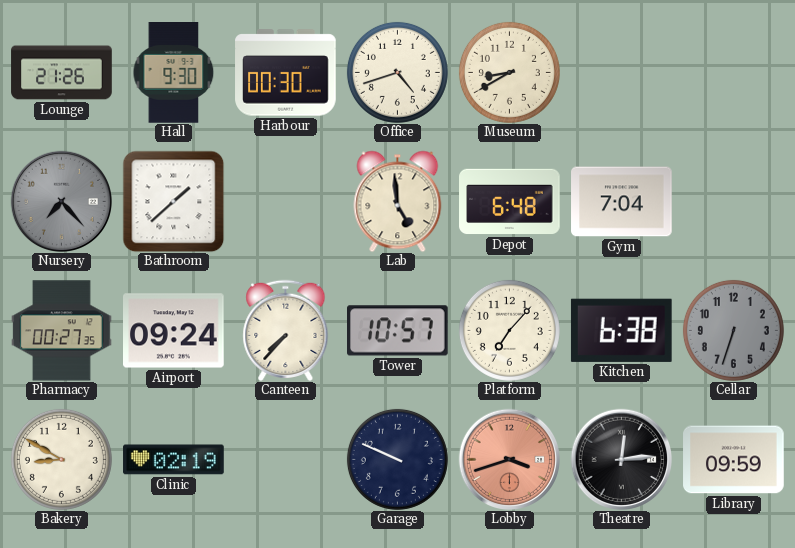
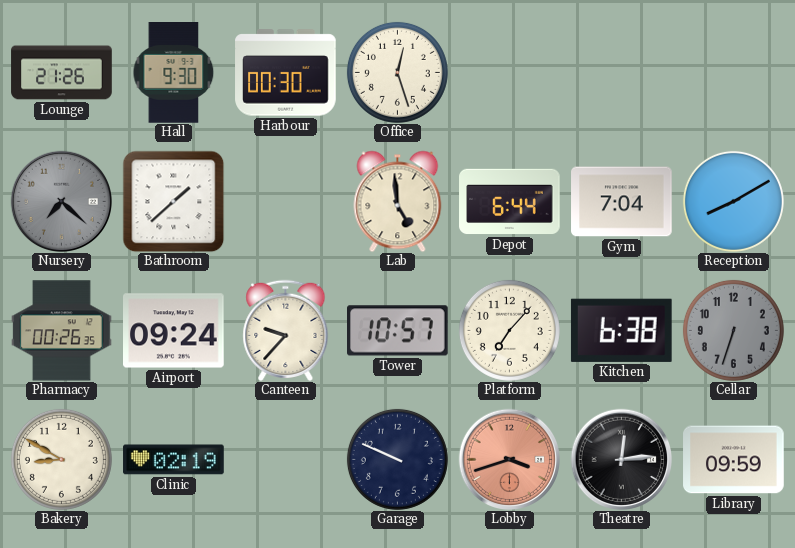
Office: 4:42 -> 12:27 (397, 72)
Museum: 8:40 -> none (509, 72)
Nursery: 7:23 -> 7:22 (61, 201)
Depot: 6:48 -> 6:44 (510, 202)
Reception: none -> 8:10 (733, 201)
Pharmacy: 00:27 -> 00:26 (62, 331)
Canteen: 7:37 -> 9:37 (286, 330)
